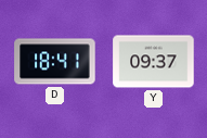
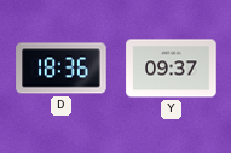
D: 18:41 -> 18:36 (62, 69)
